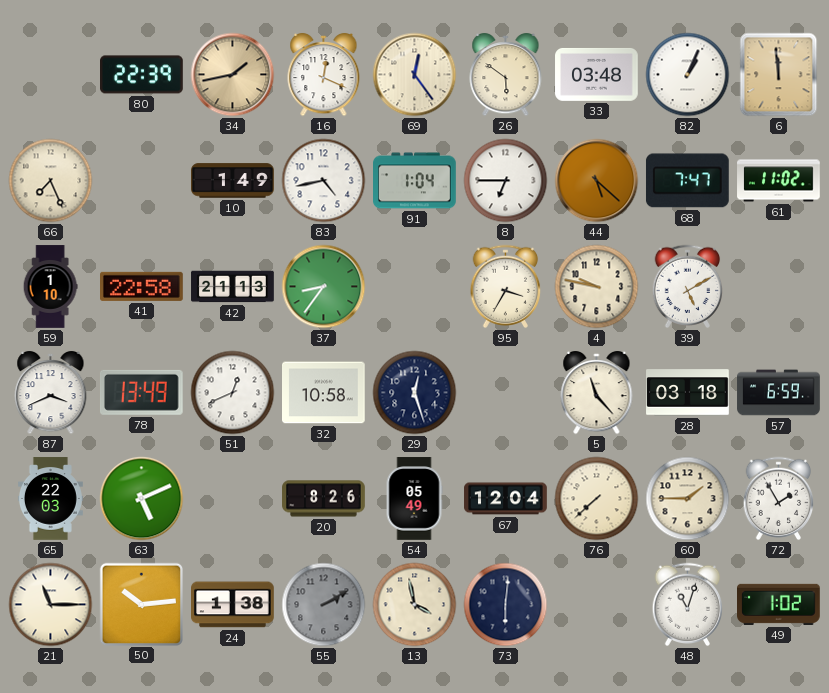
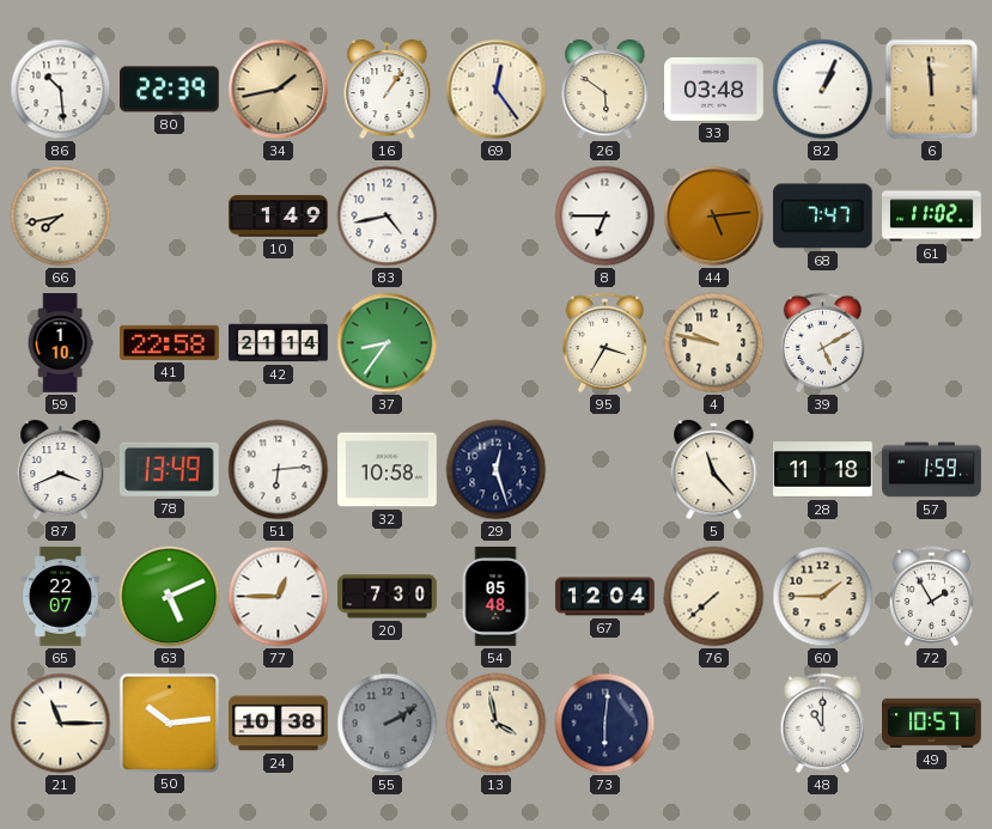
86: none -> 10:29 (61, 90)
16: 12:19 -> 1:06 (388, 90)
66: 7:26 -> 7:43 (61, 217)
91: 1:04 -> none (415, 181)
44: 5:22 -> 5:14 (714, 217)
42: 21:13 -> 21:14 (279, 343)
51: 12:41 -> 6:14 (279, 470)
28: 03:18 -> 11:18 (823, 470)
57: 6:59 -> 1:59 (932, 470)
65: 22:03 -> 22:07 (60, 597)
77: none -> 12:45 (279, 597)
20: 8:26 -> 7:30 (388, 597)
54: 05:49 -> 05:48 (495, 597)
24: 1:38 -> 10:38 (279, 724)
48: 11:03 -> 11:00 (823, 724)
49: 1:02 -> 10:57 (932, 723)
